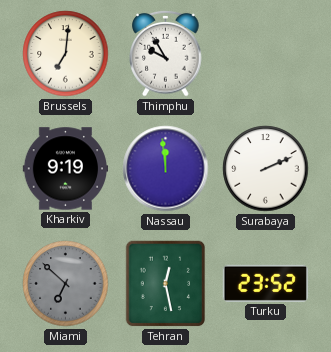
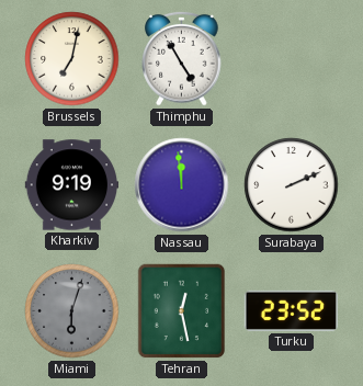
Brussels: 7:01 -> 7:02 (72, 59)
Thimphu: 9:55 -> 4:55 (182, 58)
Miami: 6:52 -> 6:03 (72, 311)
